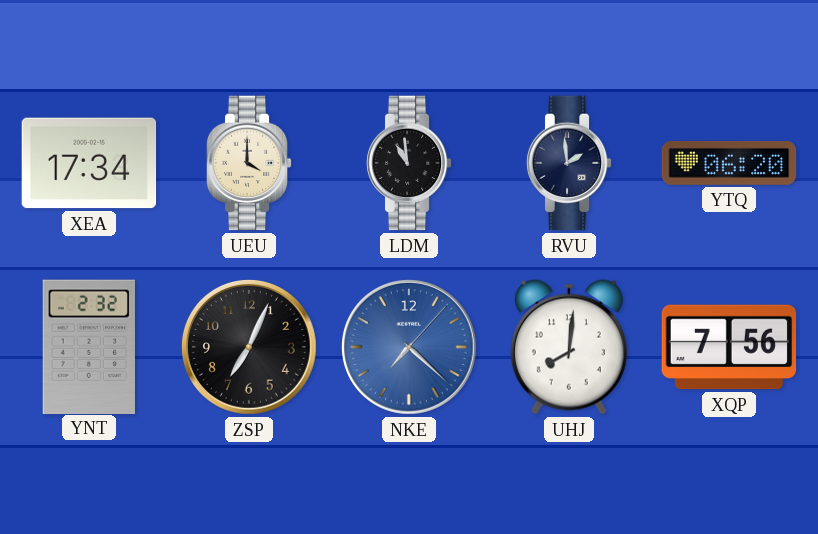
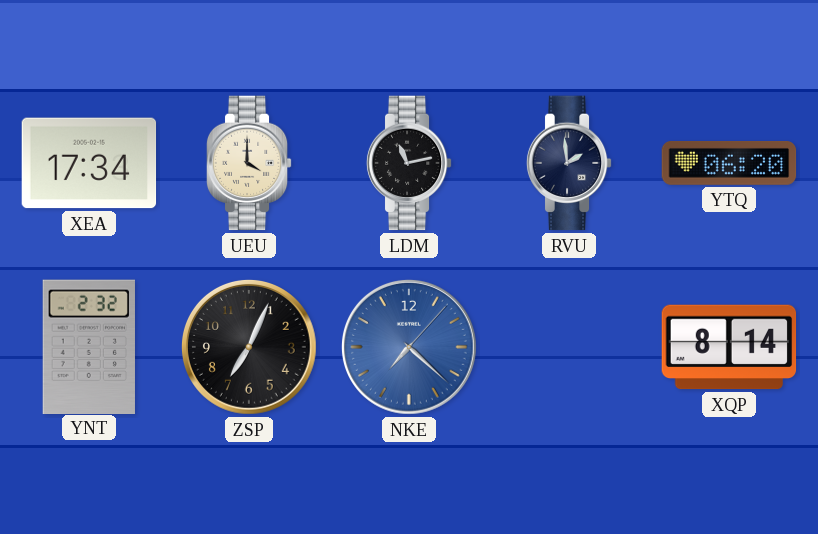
LDM: 10:59 -> 11:13 (409, 163)
UHJ: 8:01 -> none (569, 347)
XQP: 7:56 -> 8:14 (729, 347)
